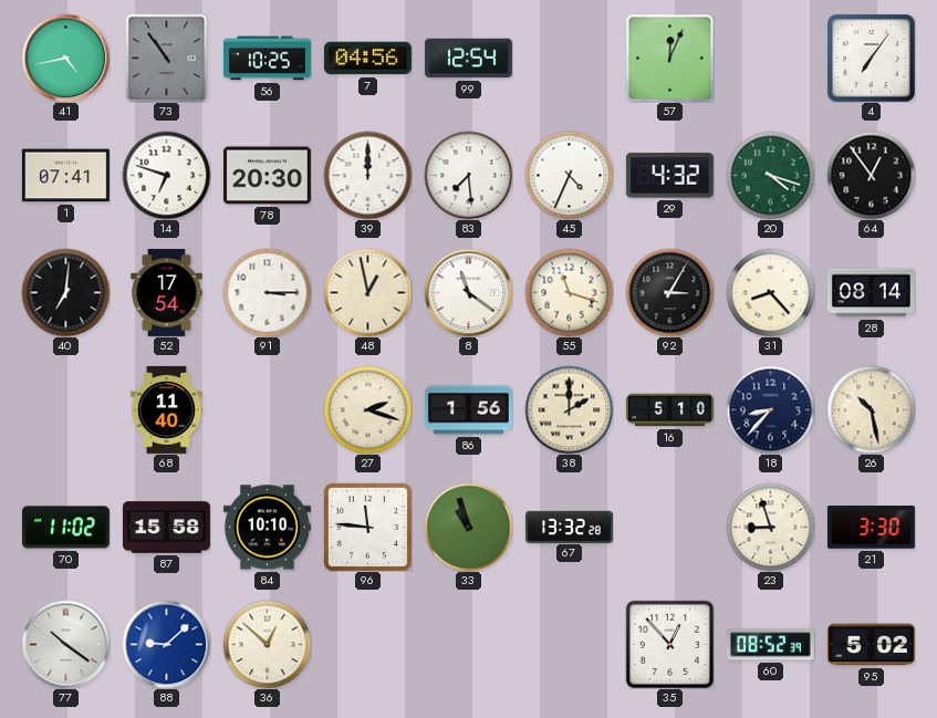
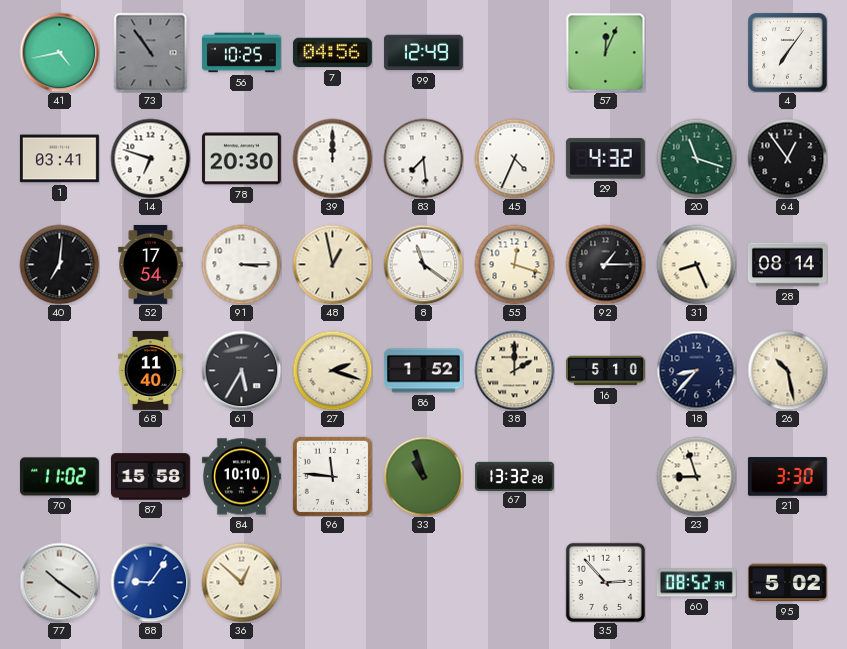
99: 12:54 -> 12:49 (423, 53)
1: 07:41 -> 03:41 (59, 159)
20: 4:18 -> 11:18 (696, 158)
55: 11:18 -> 12:18 (514, 264)
92: 3:05 -> 1:15 (605, 264)
31: 8:23 -> 8:26 (696, 264)
61: none -> 5:35 (241, 370)
86: 1:56 -> 1:52 (423, 371)
88: 9:08 -> 9:06 (150, 582)
35: 12:53 -> 2:53 (605, 582)
